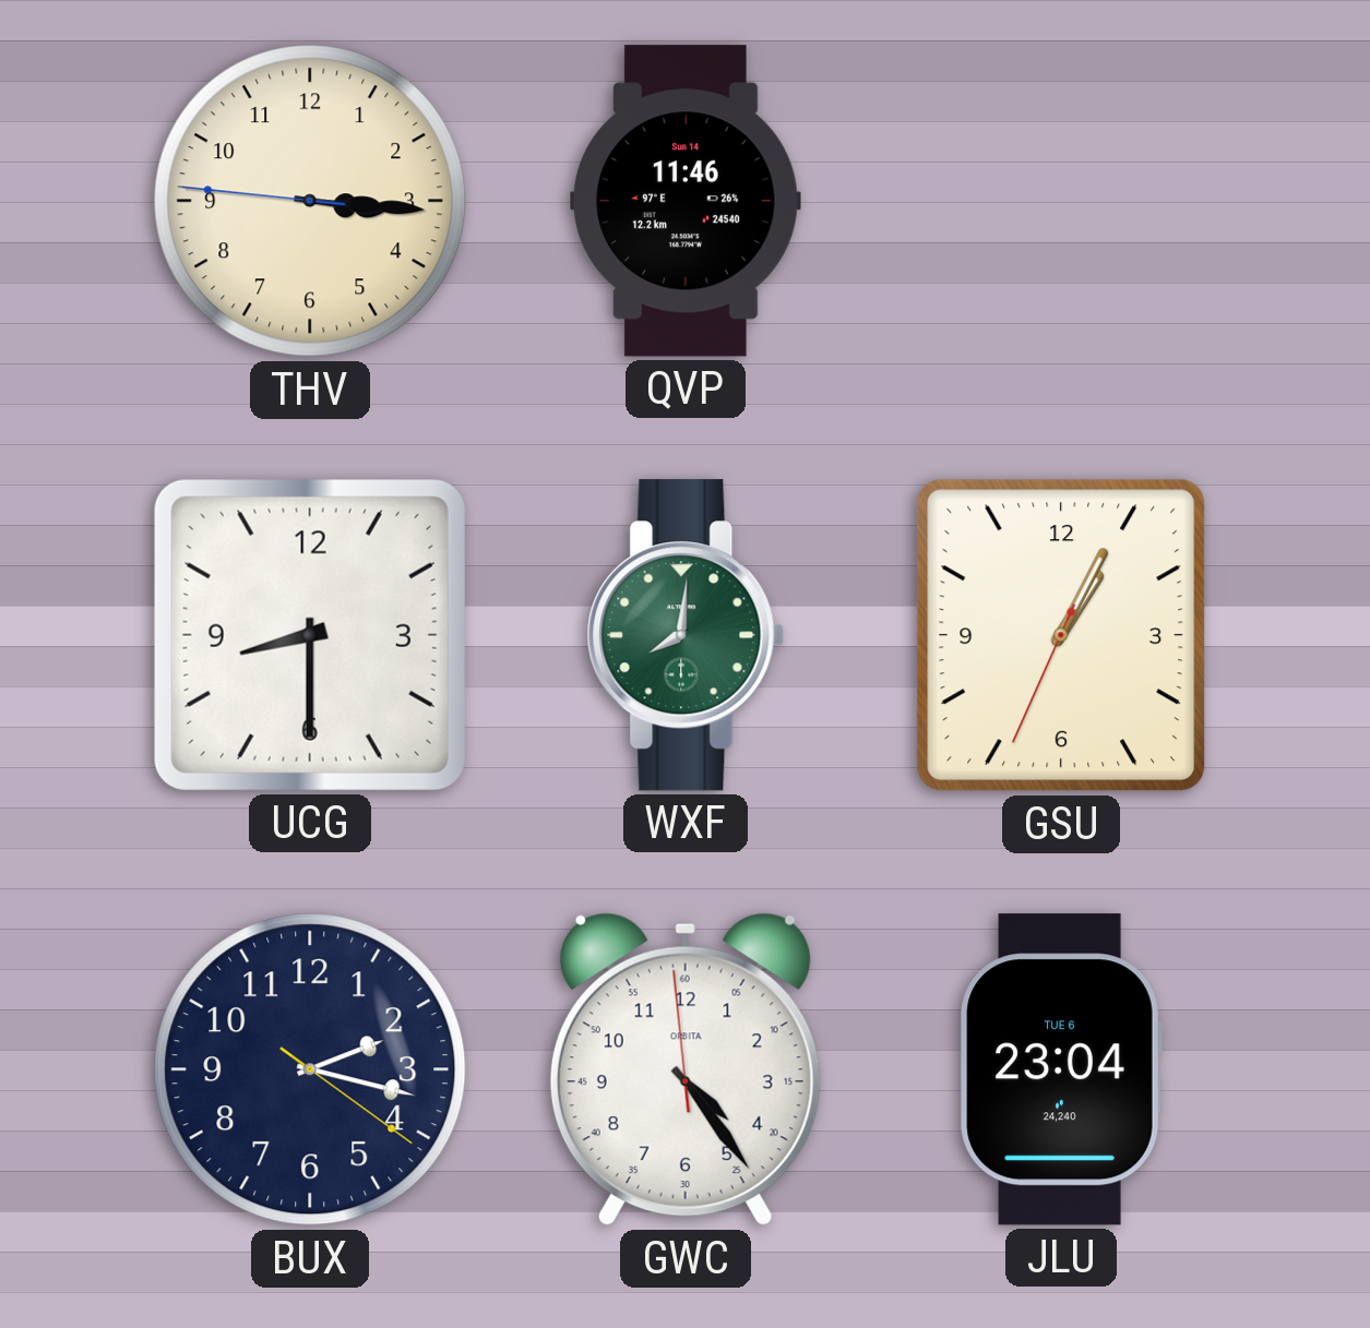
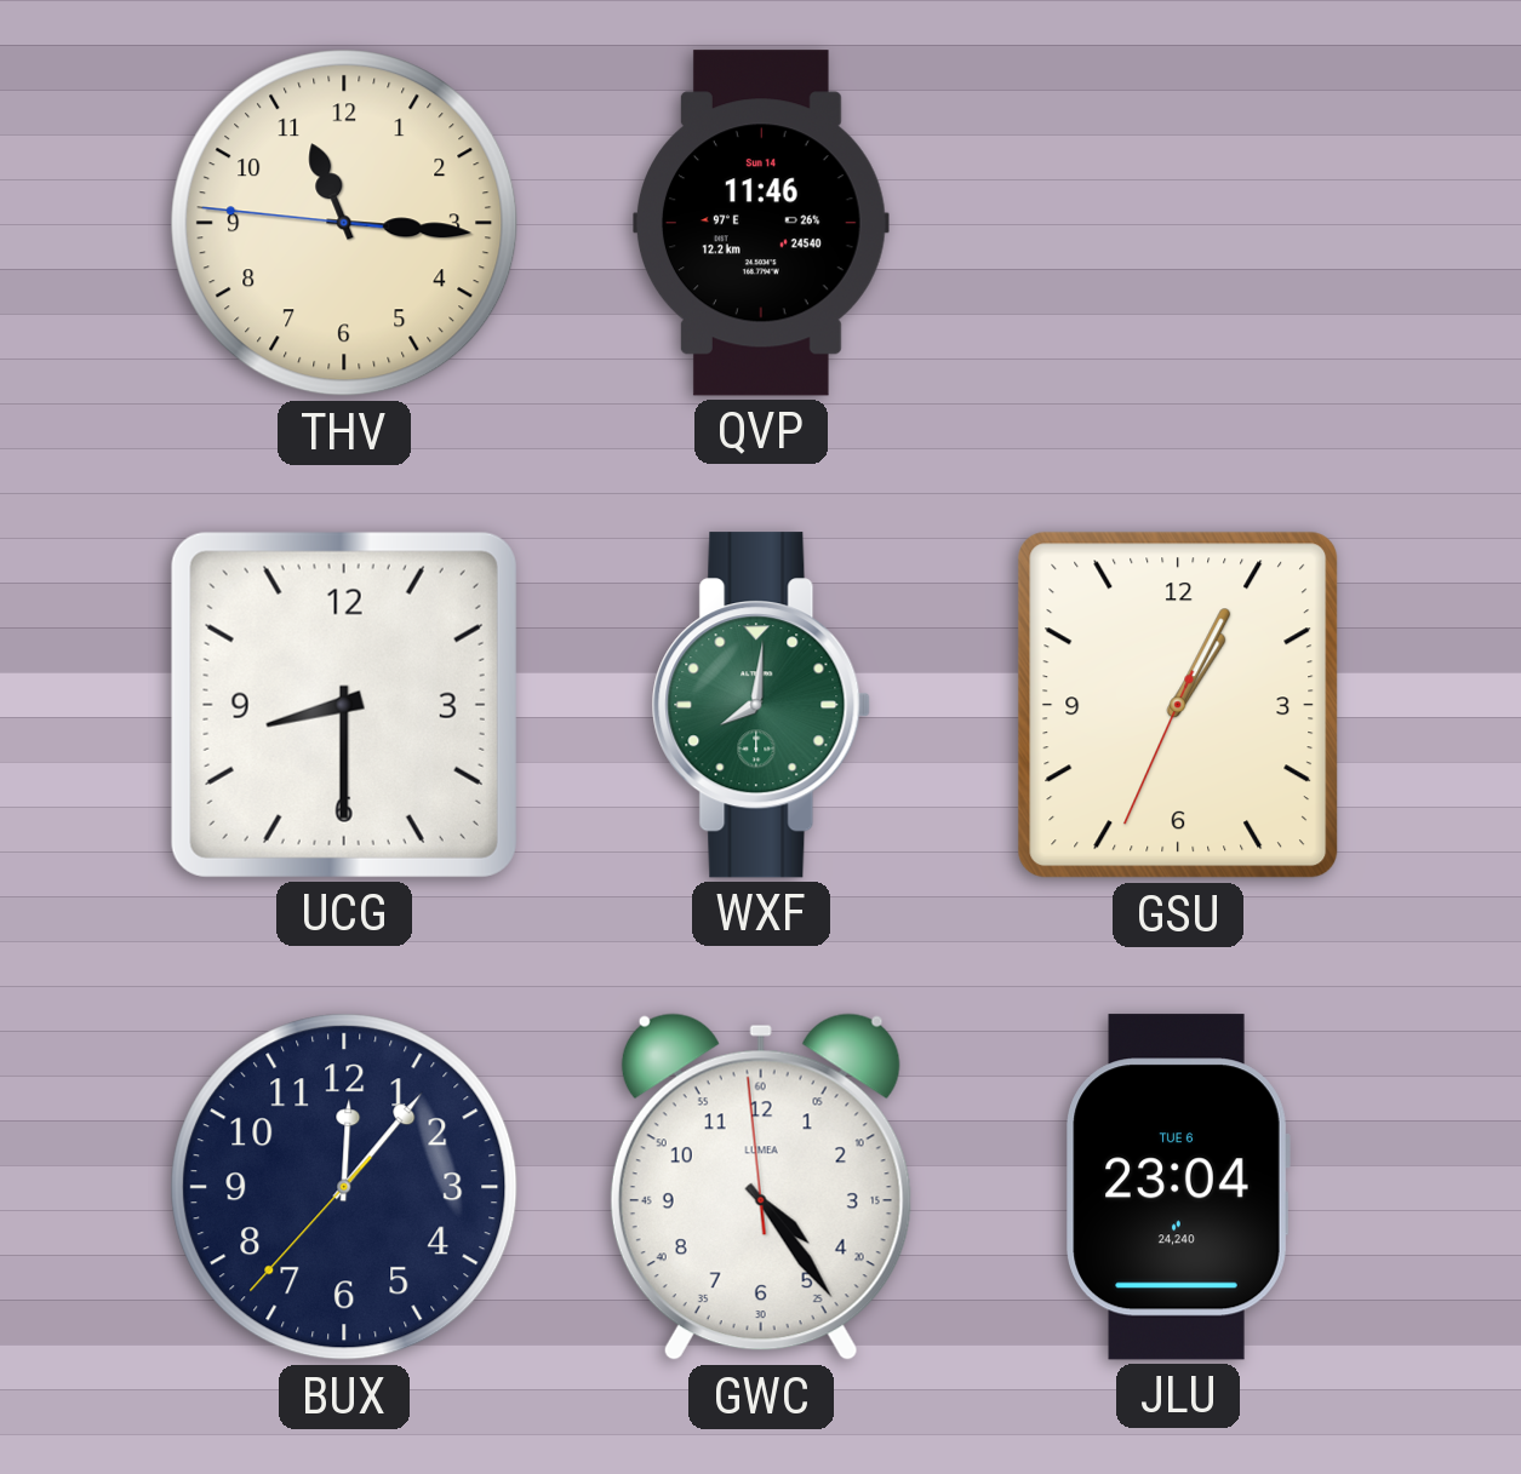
THV: 3:15 -> 11:15 (344, 223)
BUX: 2:17 -> 12:06 (344, 1187)
GWC brand: ORBITA -> LUMEA (761, 1187)
